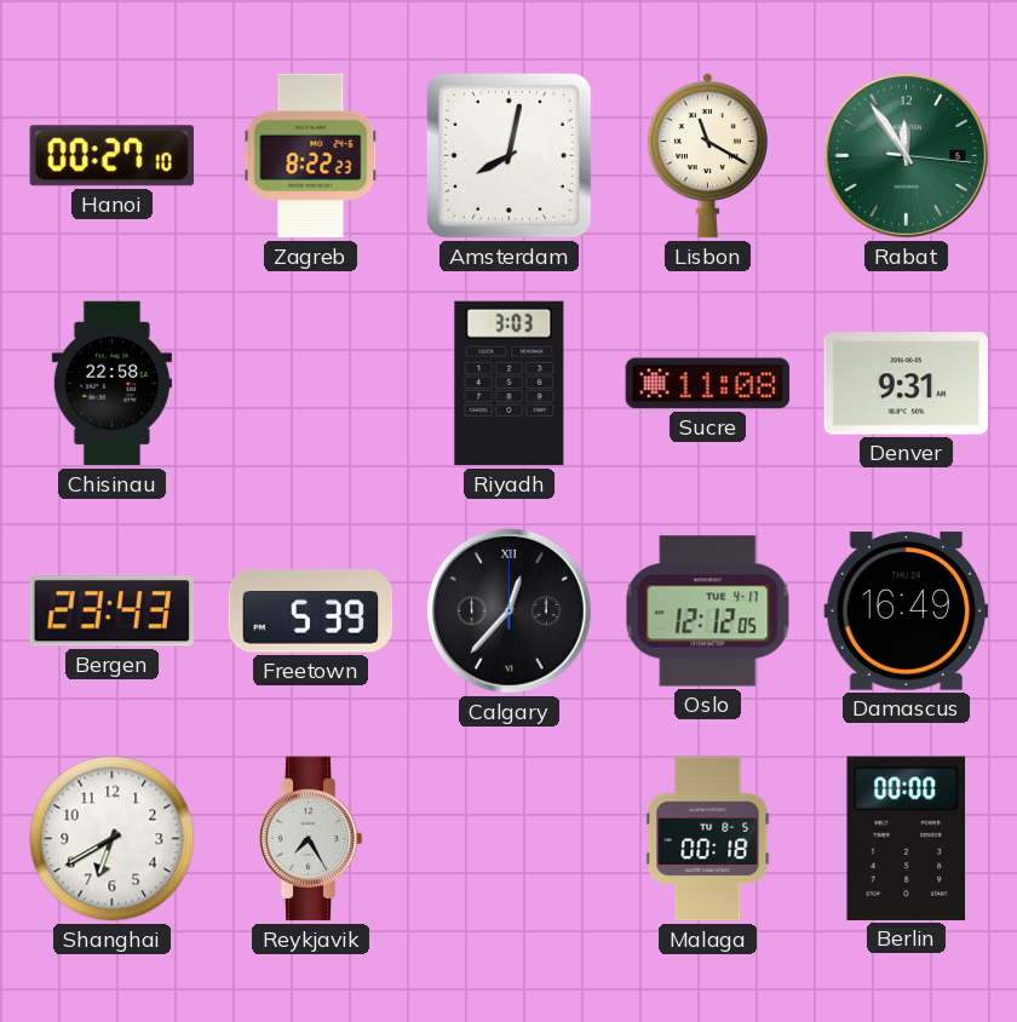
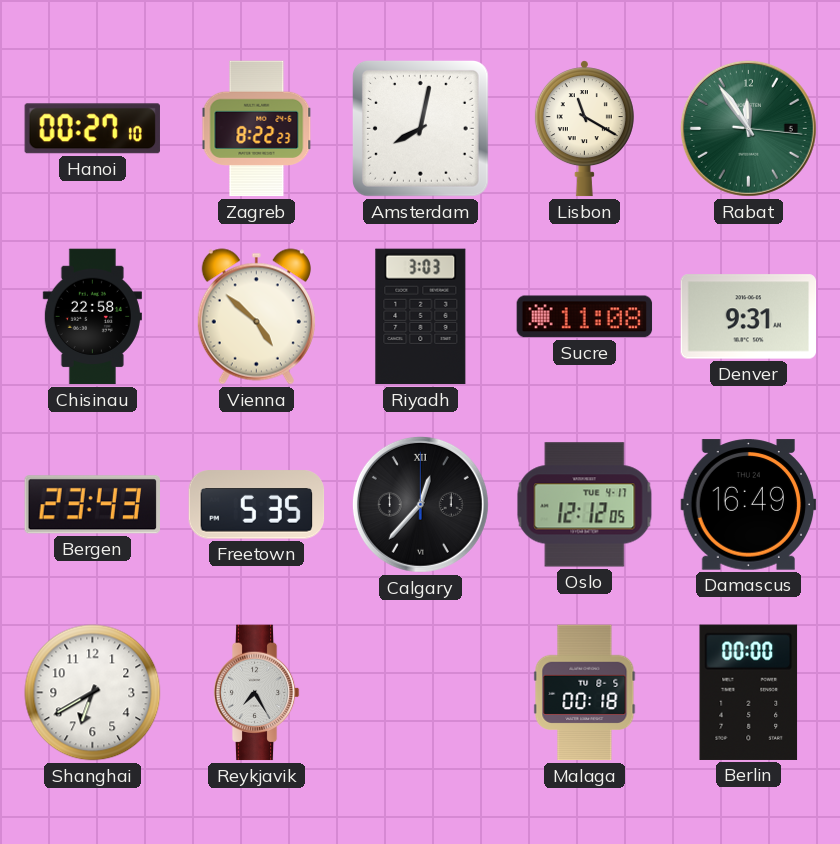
Vienna: none -> 4:52 (256, 317)
Freetown: 5:39 -> 5:35 (257, 505)
